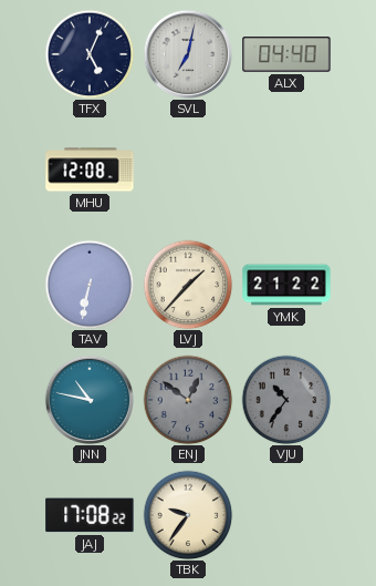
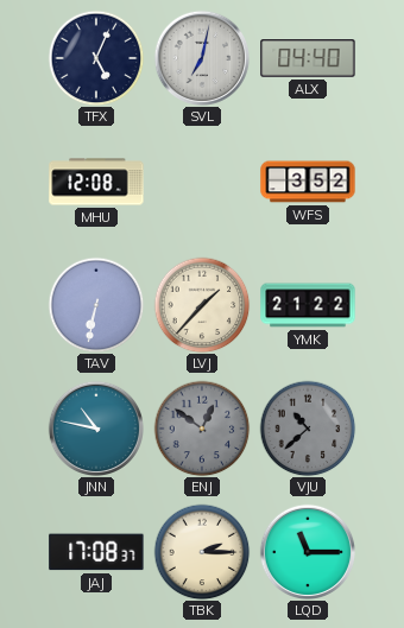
WFS: none -> 3:52 (308, 182)
VJU: 10:36 -> 10:38 (308, 429)
JAJ: 17:08:22 -> 17:08:37 (96, 552)
TBK: 9:36 -> 2:15 (202, 552)
LQD: none -> 11:15 (307, 551)
